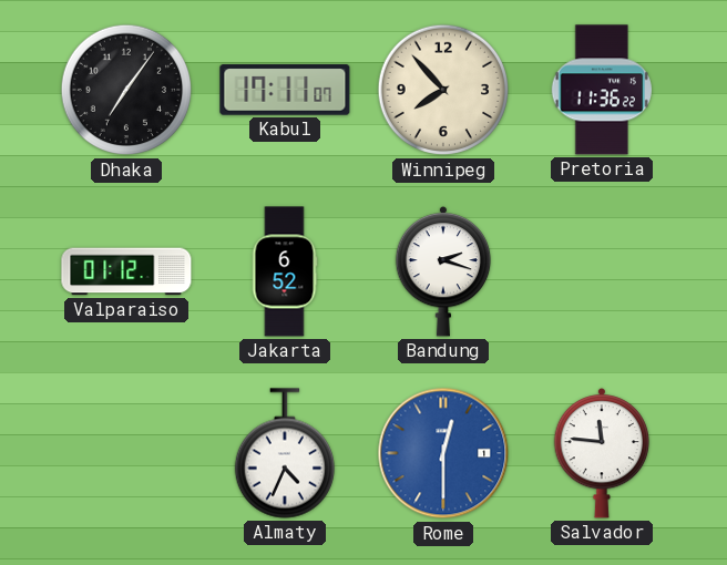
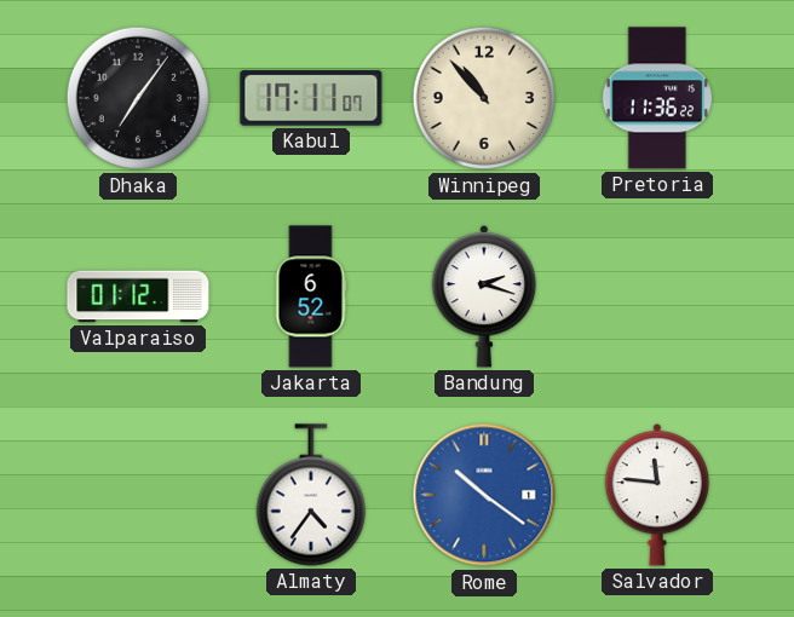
Winnipeg: 7:53 -> 10:53 (484, 98)
Almaty: 4:34 -> 4:36 (310, 495)
Rome: 12:30 -> 10:21 (484, 495)
